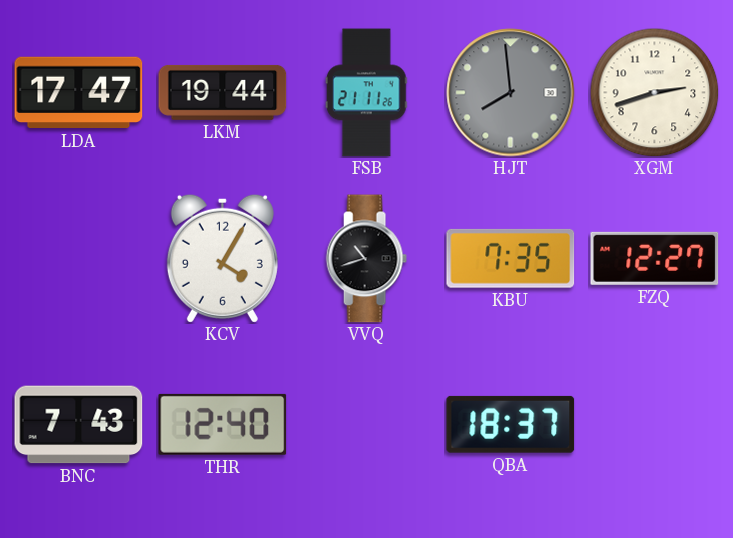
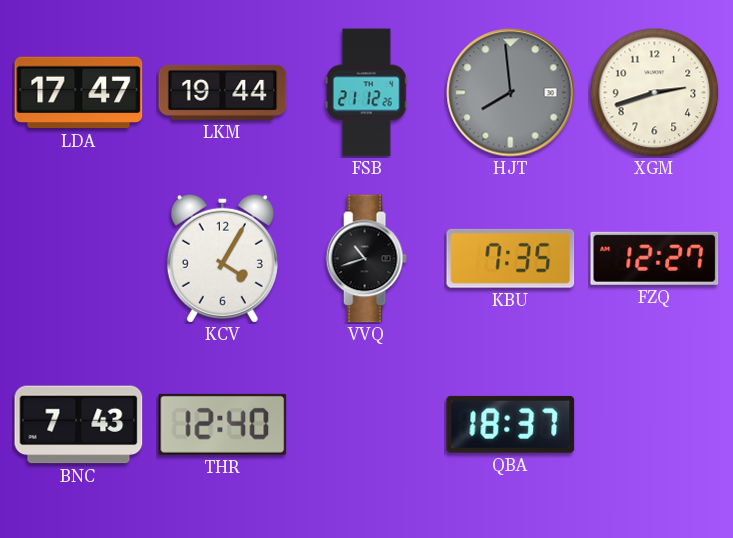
FSB: 21:11 -> 21:12 (366, 93)
